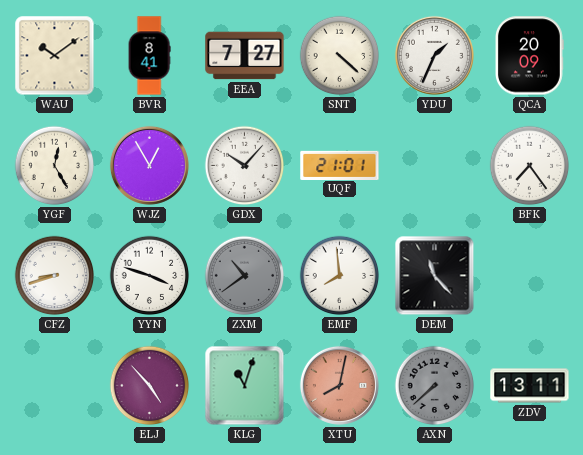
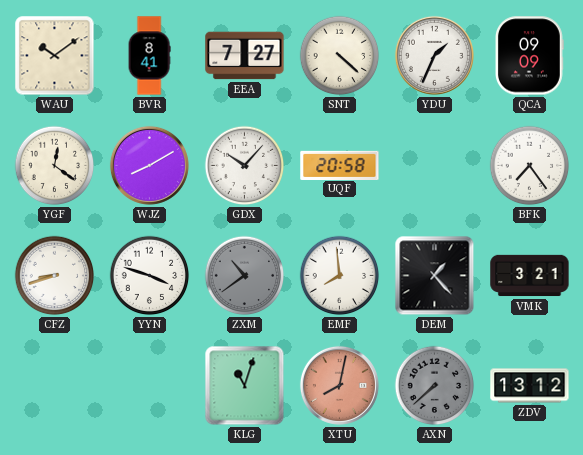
QCA: 20:09 -> 09:09 (530, 56)
YGF: 12:25 -> 12:21 (55, 166)
WJZ: 12:55 -> 8:10 (149, 165)
UQF: 21:01 -> 20:58 (340, 165)
DEM: 11:23 -> 1:23 (435, 276)
VMK: none -> 3:21 (530, 276)
ELJ: 4:53 -> none (150, 386)
ZDV: 13:11 -> 13:12 (530, 386)
